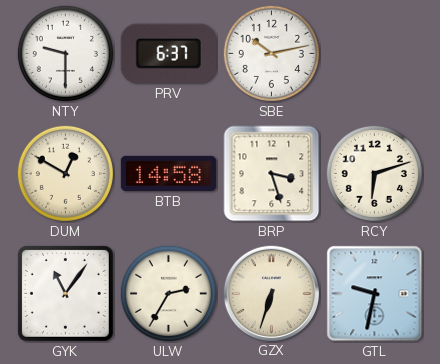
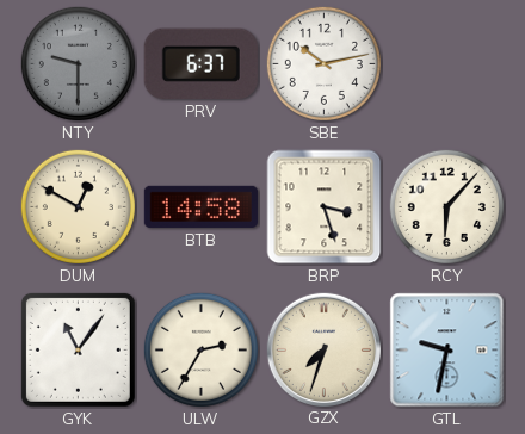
NTY dial: white -> grey (78, 63)
RCY: 6:12 -> 6:07 (446, 206)
GZX: 6:33 -> 7:33 (323, 349)
